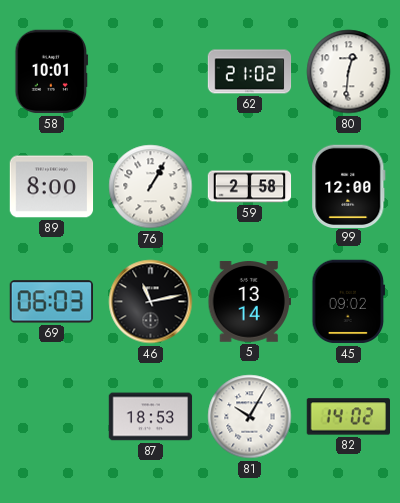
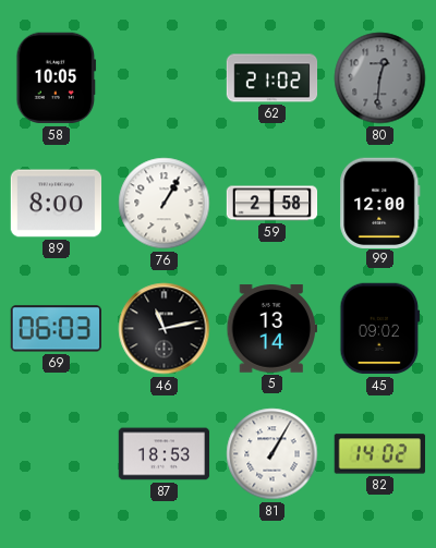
58: 10:01 -> 10:05 (57, 78)
80 dial: white -> grey (380, 78)
81: 10:05 -> 1:05 (272, 454)
